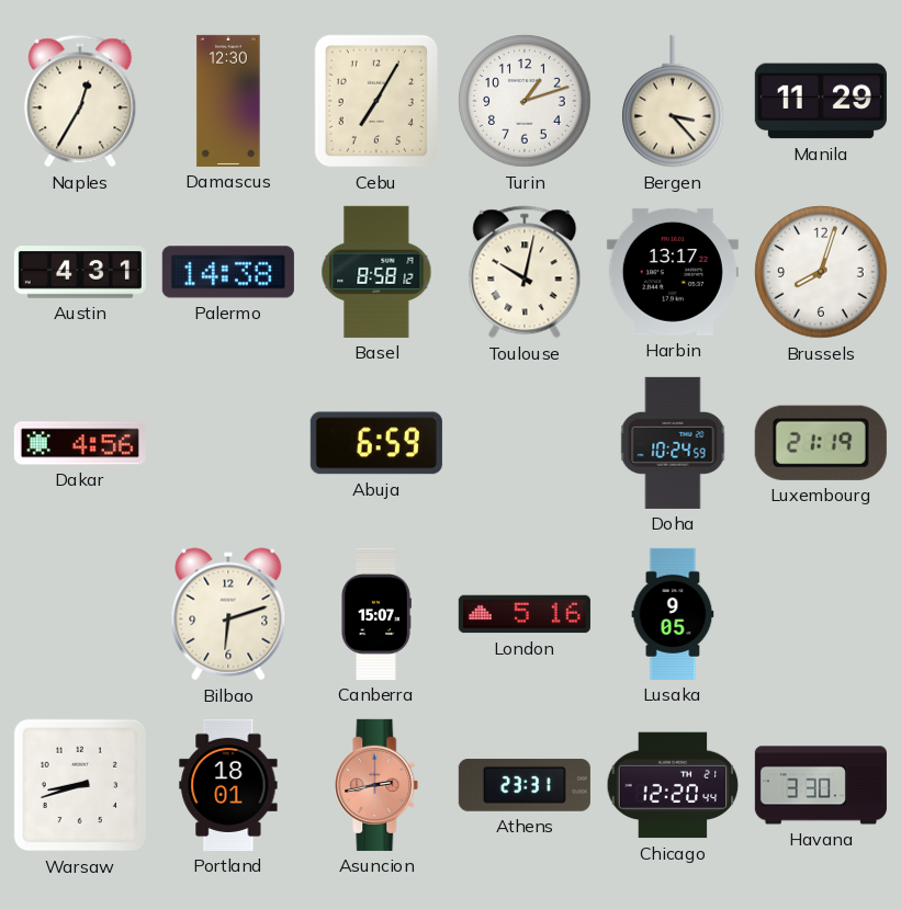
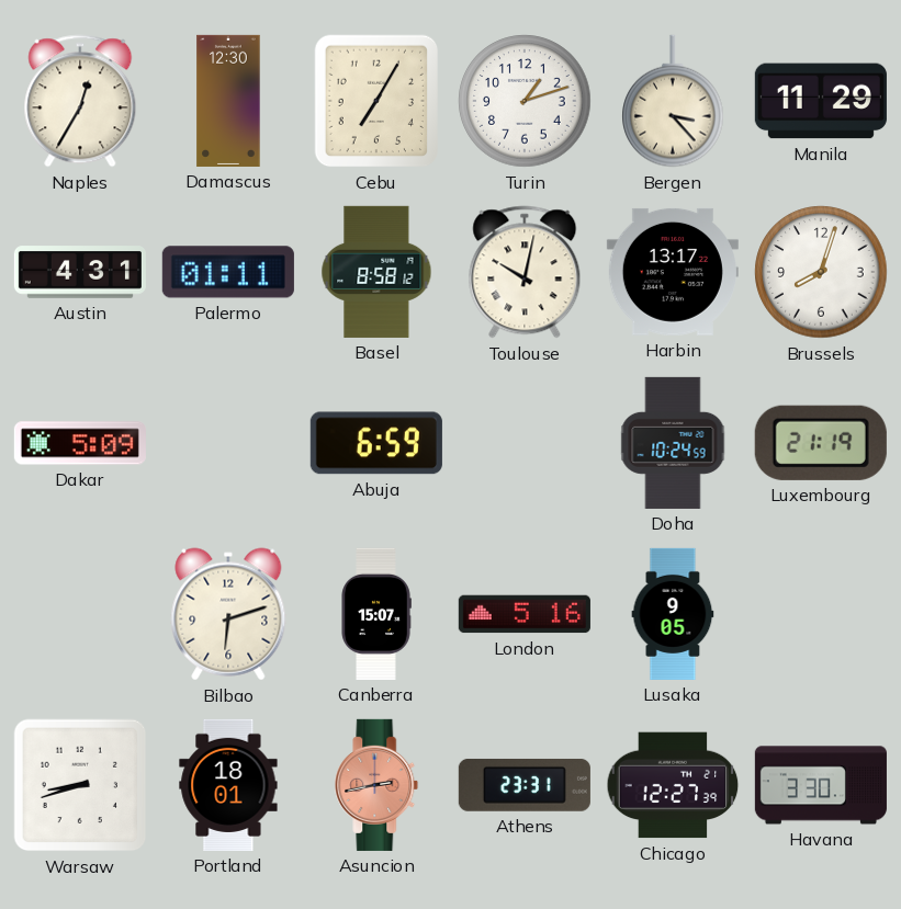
Palermo: 14:38 -> 01:11 (228, 272)
Dakar: 4:56 -> 5:09 (80, 443)
Chicago: 12:20 -> 12:27 (673, 785)
